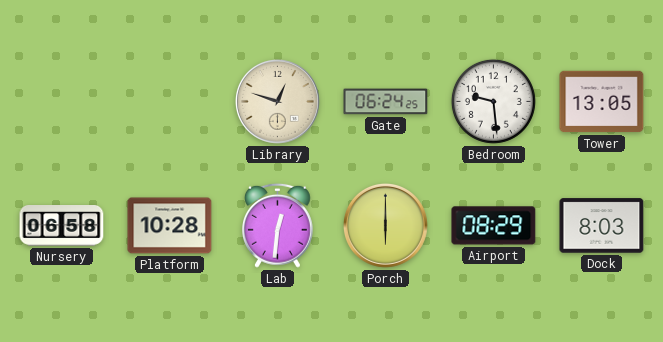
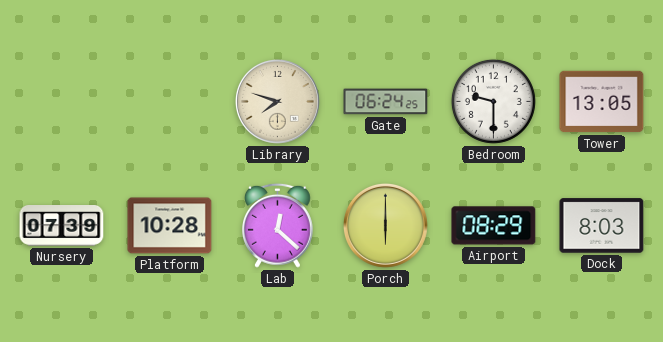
Library: 12:48 -> 7:48 (277, 101)
Bedroom: 9:29 -> 9:30 (493, 101)
Nursery: 06:58 -> 07:39 (62, 226)
Lab: 12:31 -> 12:22 (278, 225)
